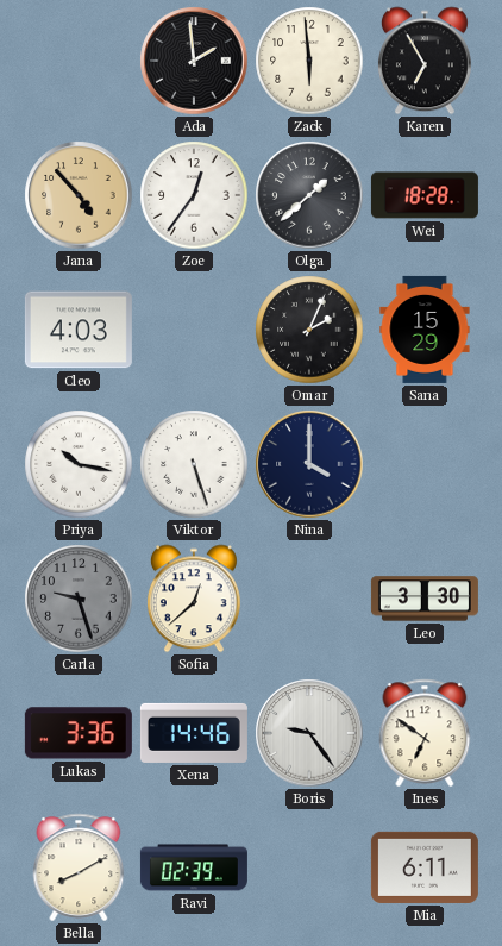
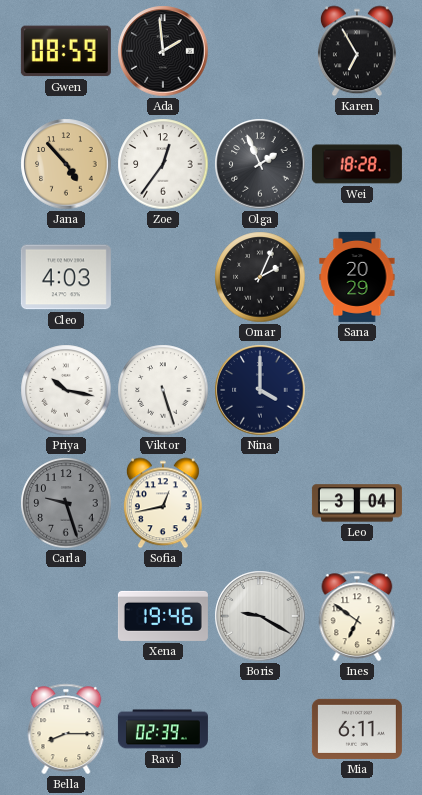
Gwen: none -> 08:59 (66, 51)
Zack: 5:59 -> none (309, 61)
Olga: 1:38 -> 1:56 (260, 164)
Sana: 15:29 -> 20:29 (357, 277)
Sofia: 12:38 -> 12:43 (163, 503)
Leo: 3:30 -> 3:04 (357, 503)
Lukas: 3:36 -> none (79, 733)
Xena: 14:46 -> 19:46 (163, 616)
Boris: 9:24 -> 9:20 (260, 616)
Bella: 8:10 -> 8:15 (66, 729)
